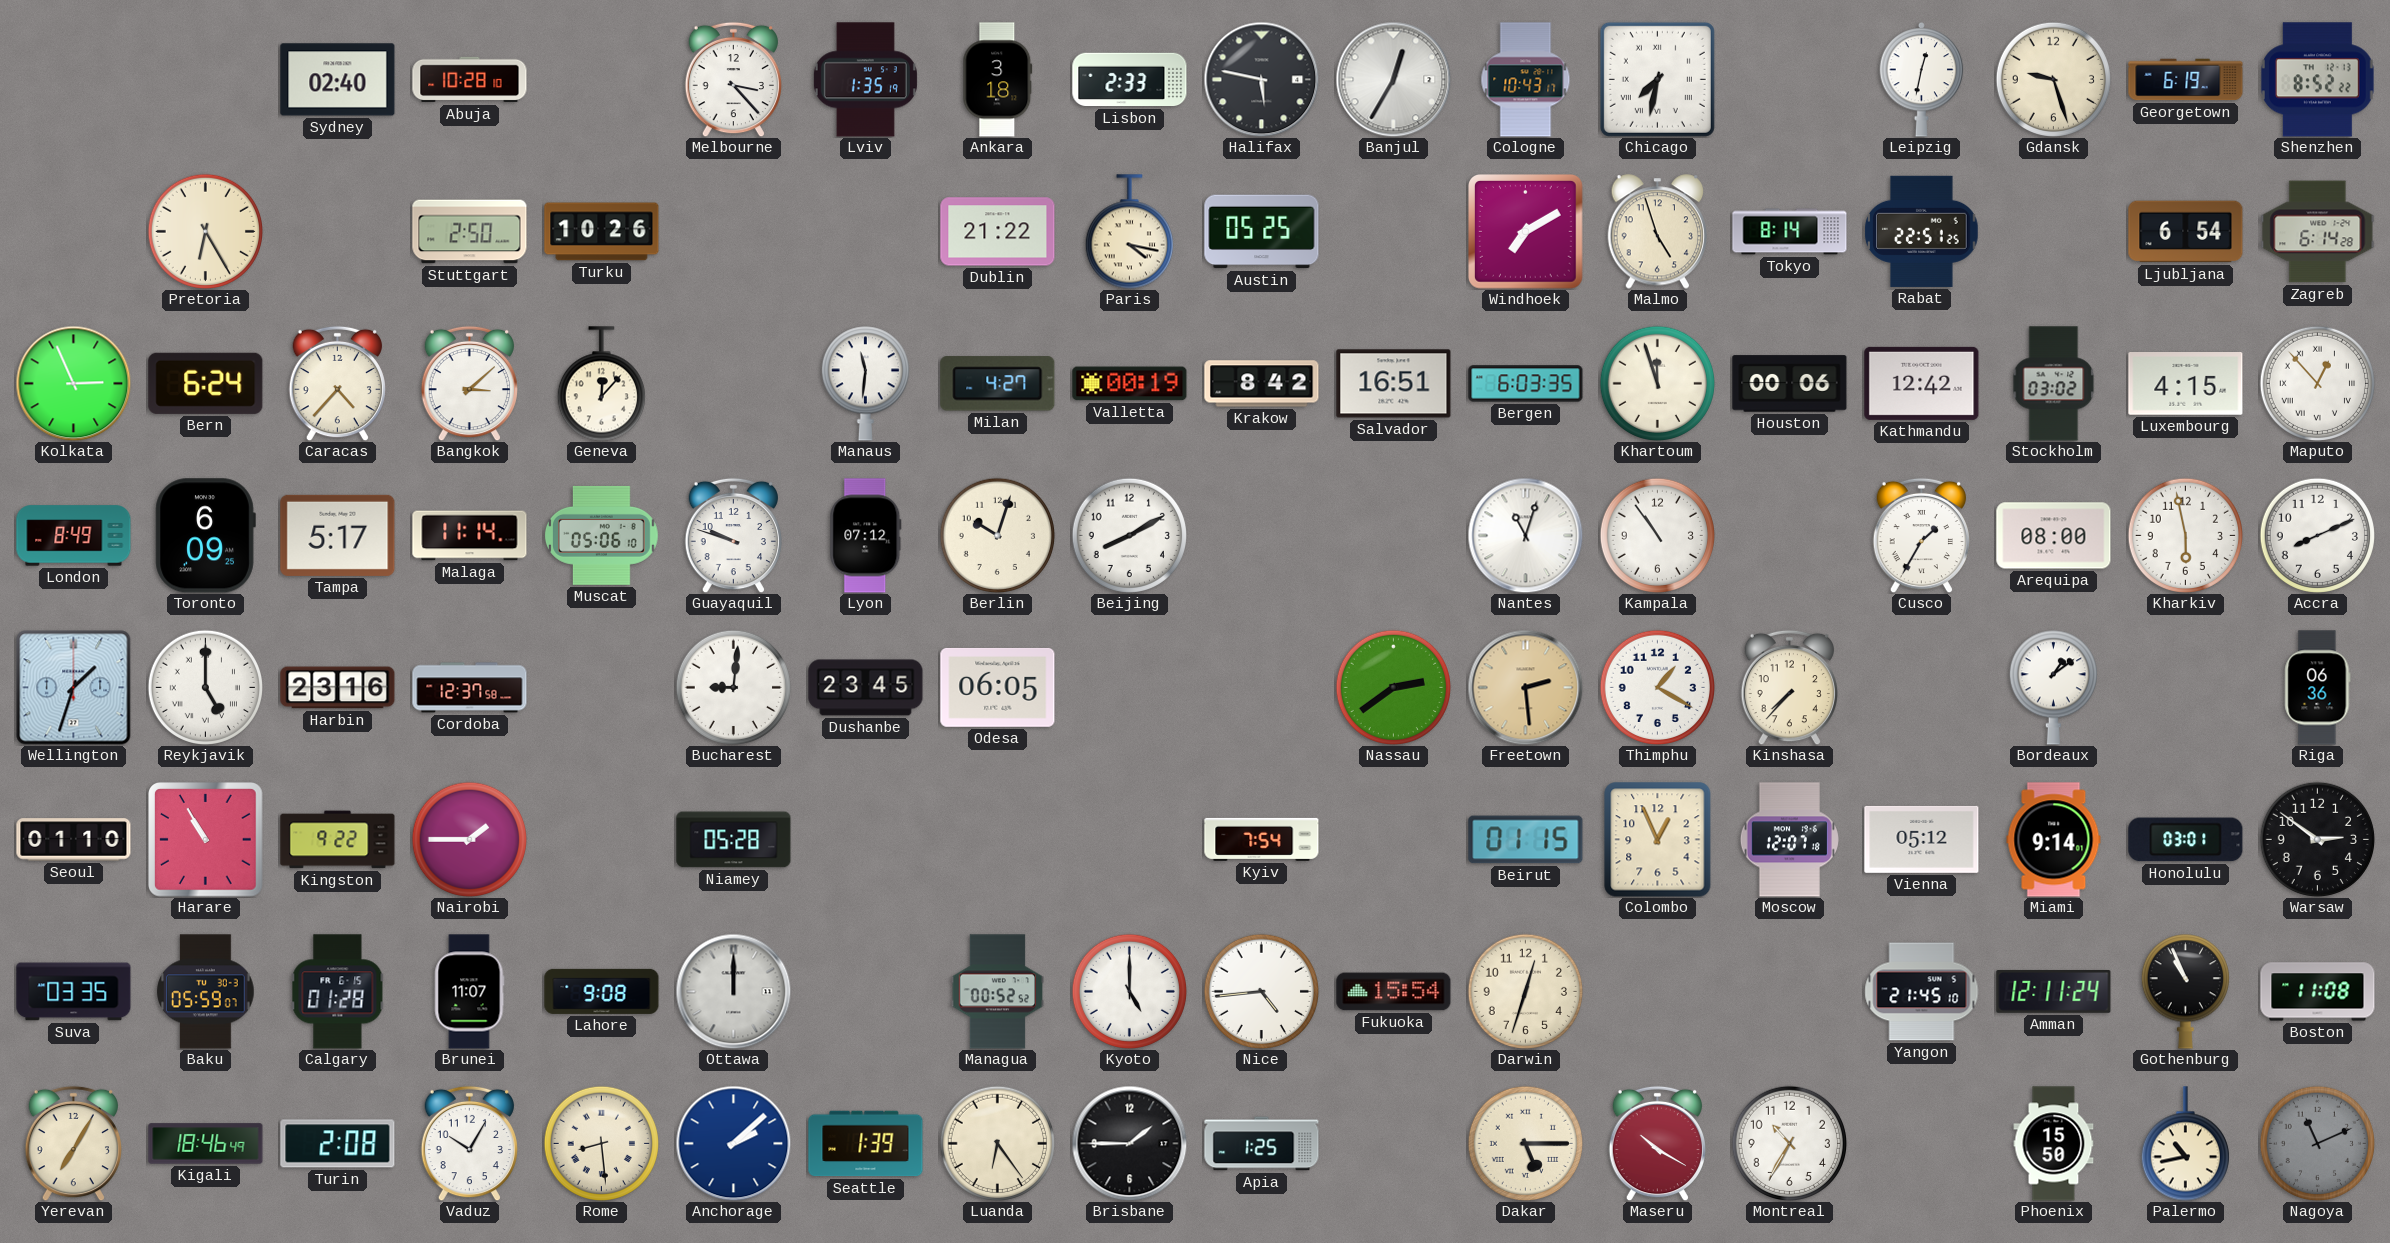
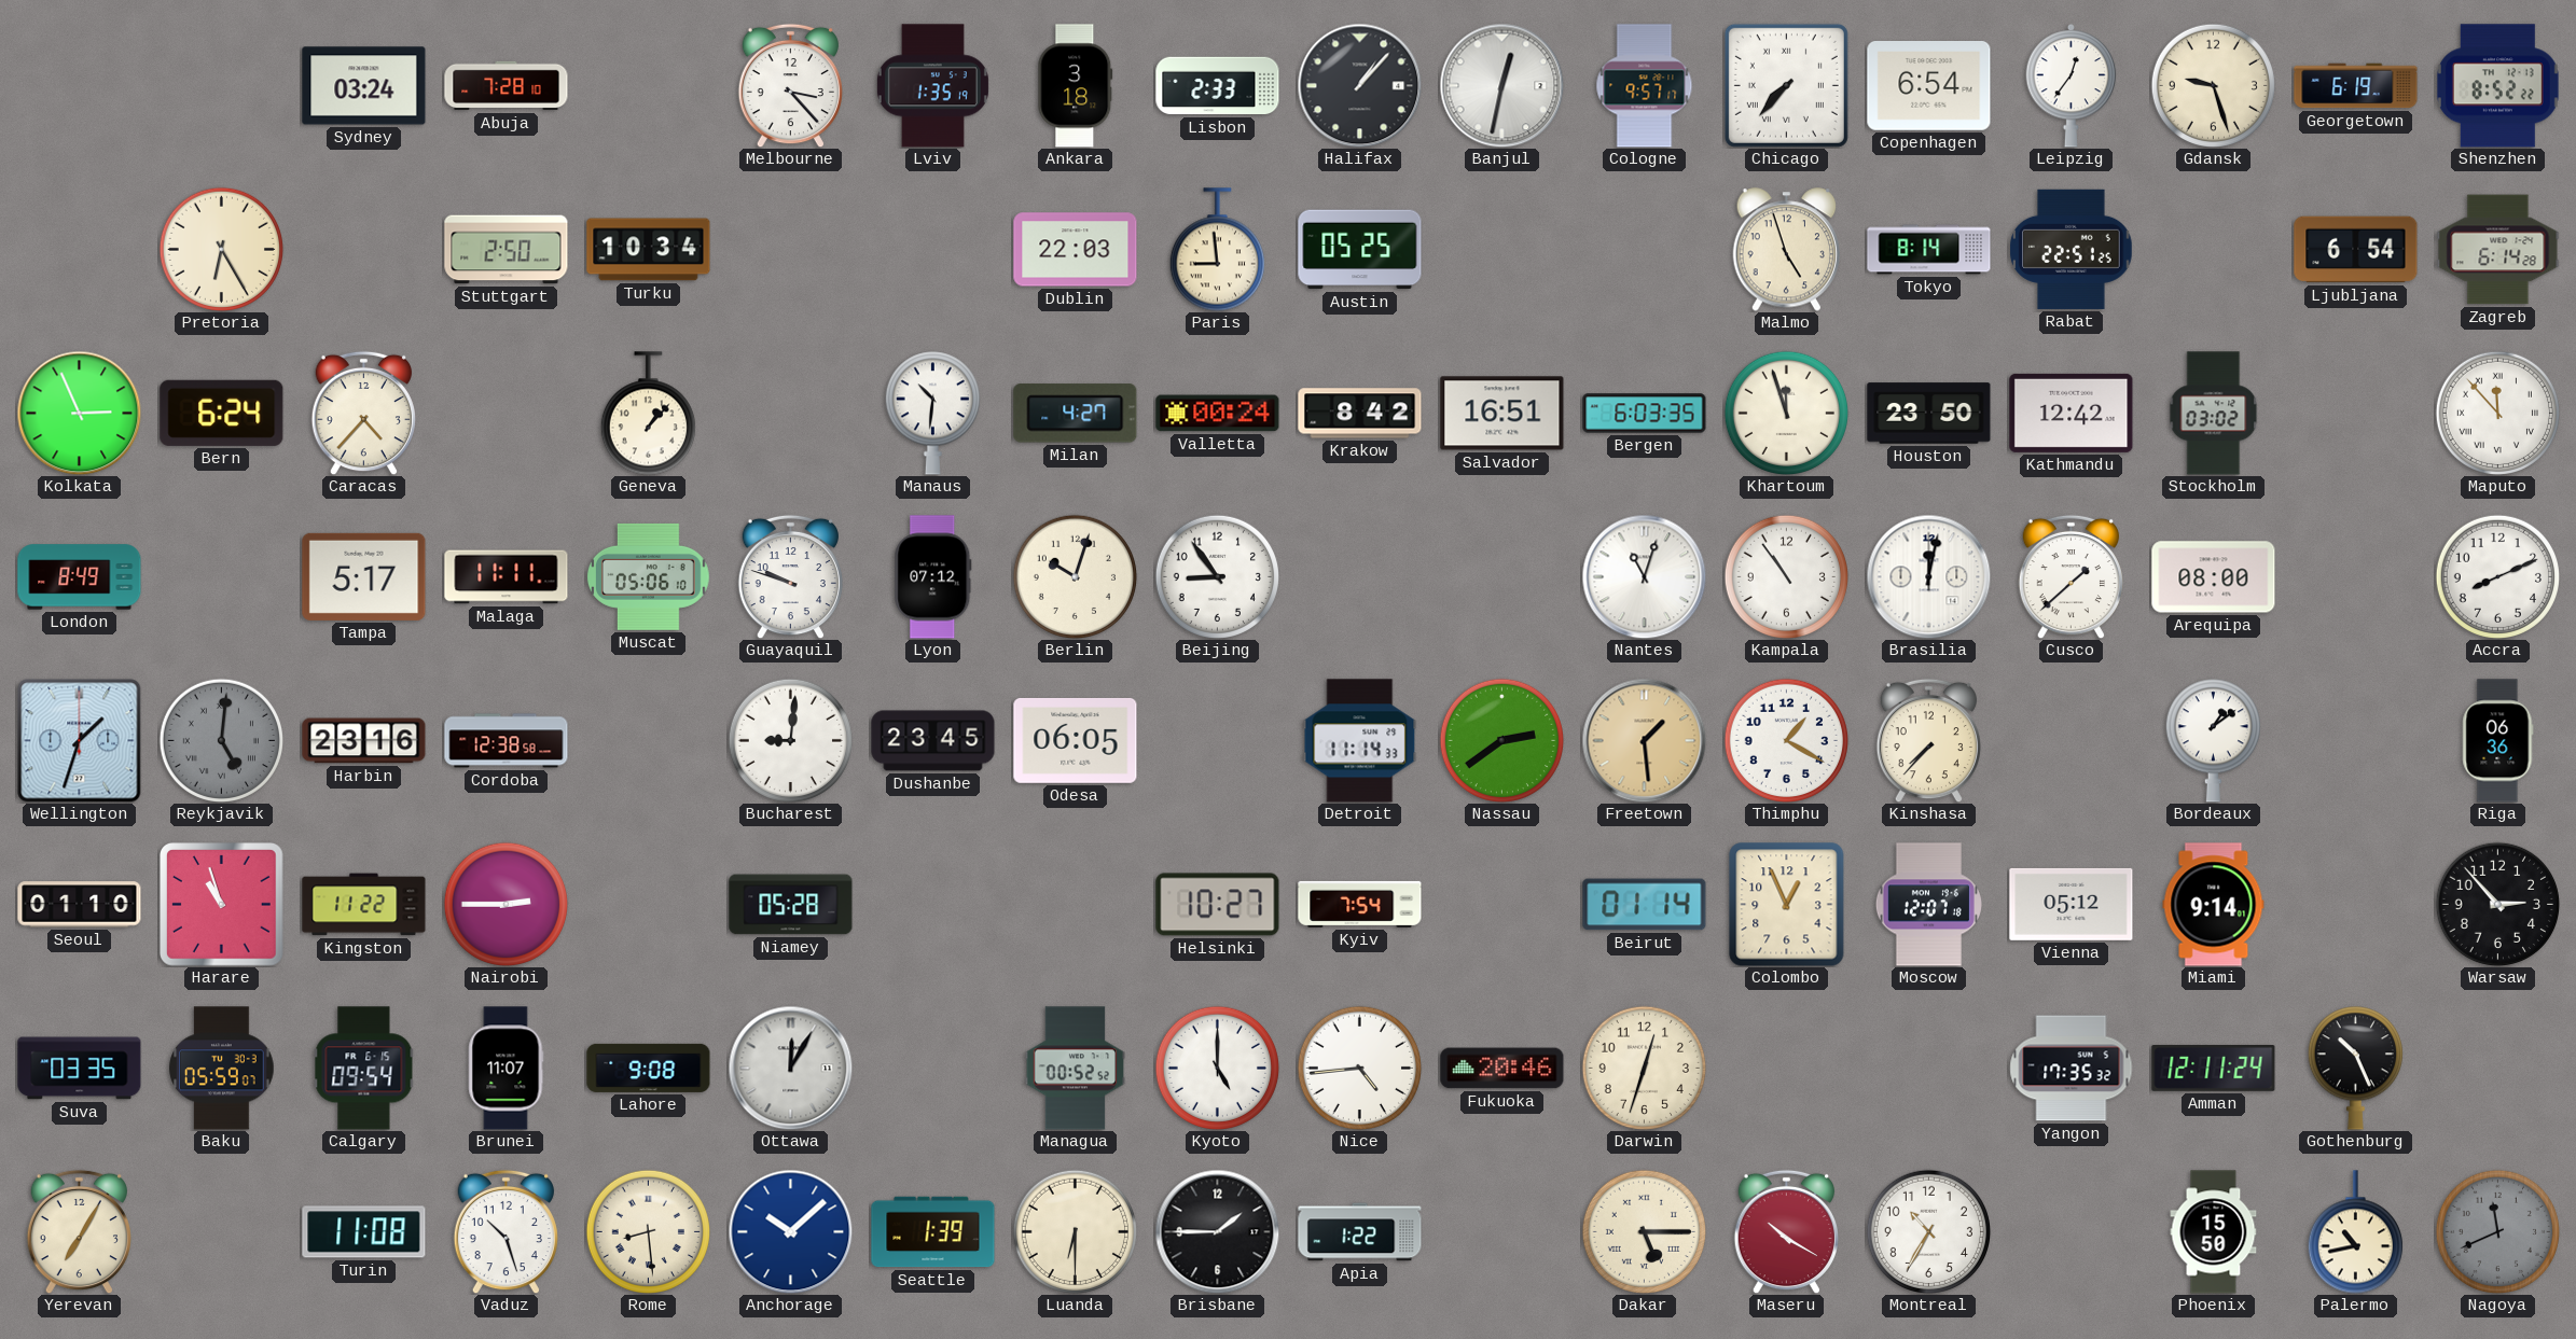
Sydney: 02:40 -> 03:24 (364, 86)
Abuja: 10:28 -> 7:28 (507, 86)
Halifax: 5:47 -> 1:07 (1359, 85)
Banjul: 12:35 -> 12:32 (1501, 85)
Cologne: 10:43 -> 9:57 (1645, 86)
Chicago: 7:32 -> 7:37 (1786, 85)
Copenhagen: none -> 6:54 (1929, 86)
Leipzig: 12:32 -> 12:36 (2072, 85)
Turku: 10:26 -> 10:34 (649, 250)
Dublin: 21:22 -> 22:03 (1076, 250)
Paris: 4:17 -> 8:59 (1217, 250)
Windhoek: 7:10 -> none (1526, 232)
Bangkok: 3:08 -> none (469, 383)
Geneva: 12:07 -> 1:07 (648, 414)
Manaus: 11:31 -> 10:31 (932, 414)
Valletta: 00:19 -> 00:24 (1218, 414)
Houston: 00:06 -> 23:50 (1929, 414)
Luxembourg: 4:15 -> none (2186, 384)
Maputo: 12:53 -> 11:53 (2497, 413)
Toronto: 6:09 -> none (205, 536)
Malaga: 11:14 -> 11:11 (507, 577)
Beijing: 8:10 -> 8:54 (1217, 576)
Brasilia: none -> 12:02 (1928, 576)
Cusco: 1:35 -> 1:38 (2071, 576)
Kharkiv: 5:58 -> none (2185, 535)
Reykjavik: 5:00 -> 5:01 (221, 740)
Reykjavik dial: white -> grey (221, 740)
Cordoba: 12:37 -> 12:38 (507, 741)
Detroit: none -> 11:14 (1360, 741)
Freetown: 2:29 -> 1:29 (1644, 740)
Harare: 10:55 -> 10:57 (222, 905)
Kingston: 9:22 -> 11:22 (364, 905)
Nairobi: 1:45 -> 2:45 (505, 904)
Helsinki: none -> 10:27 (1218, 905)
Beirut: 01:15 -> 01:14 (1645, 905)
Honolulu: 03:01 -> none (2186, 840)
Warsaw: 2:51 -> 2:53 (2497, 904)
Calgary: 01:28 -> 09:54 (364, 1069)
Ottawa: 12:00 -> 12:05 (790, 1068)
Fukuoka: 15:54 -> 20:46 (1502, 1069)
Yangon: 21:45 -> 17:35 (2072, 1069)
Gothenburg: 10:56 -> 10:26 (2355, 1069)
Boston: 11:08 -> none (2318, 992)
Kigali: 18:46 -> none (206, 1144)
Turin: 2:08 -> 11:08 (364, 1232)
Vaduz: 10:05 -> 10:27 (505, 1231)
Anchorage: 2:08 -> 10:08 (790, 1231)
Luanda: 6:24 -> 6:30 (1075, 1231)
Apia: 1:25 -> 1:22 (1360, 1232)
Nagoya: 11:11 -> 11:41 (2497, 1231)
